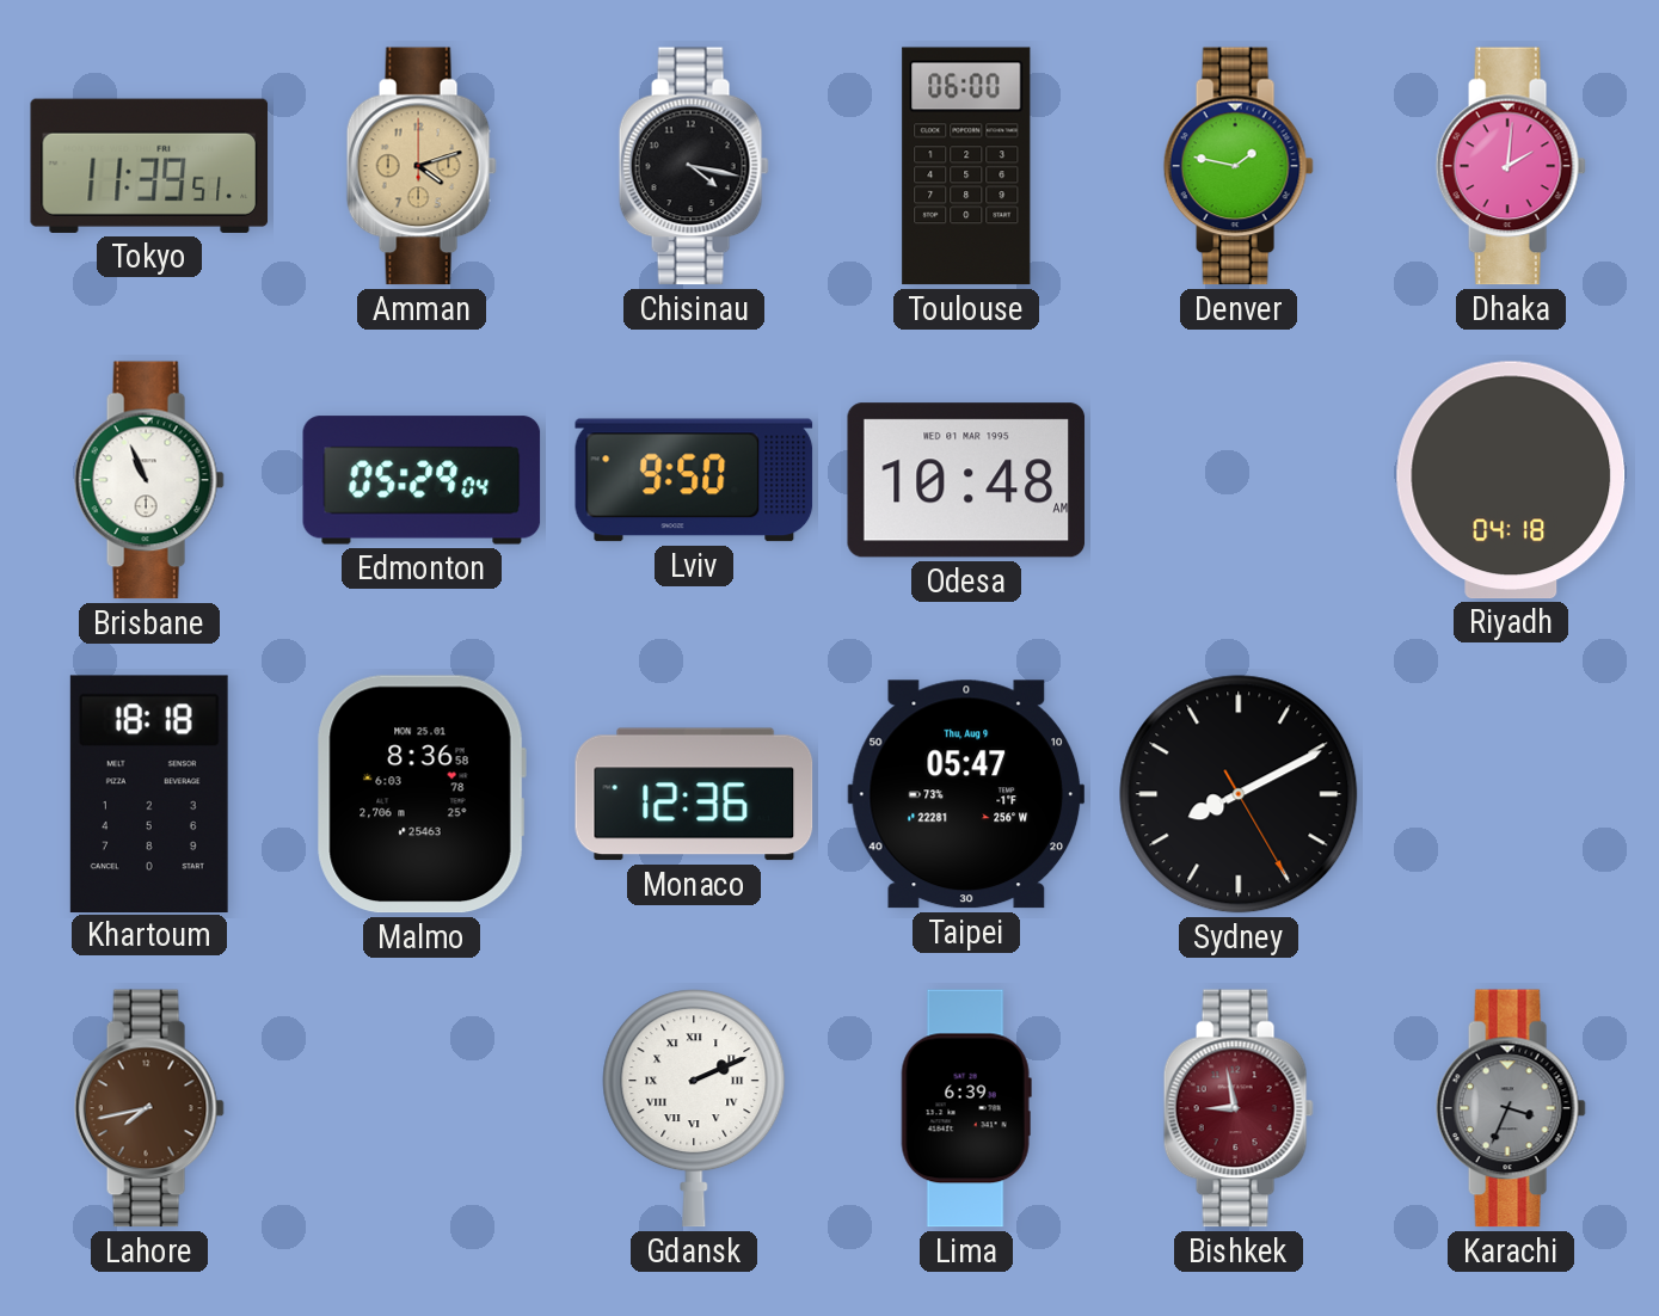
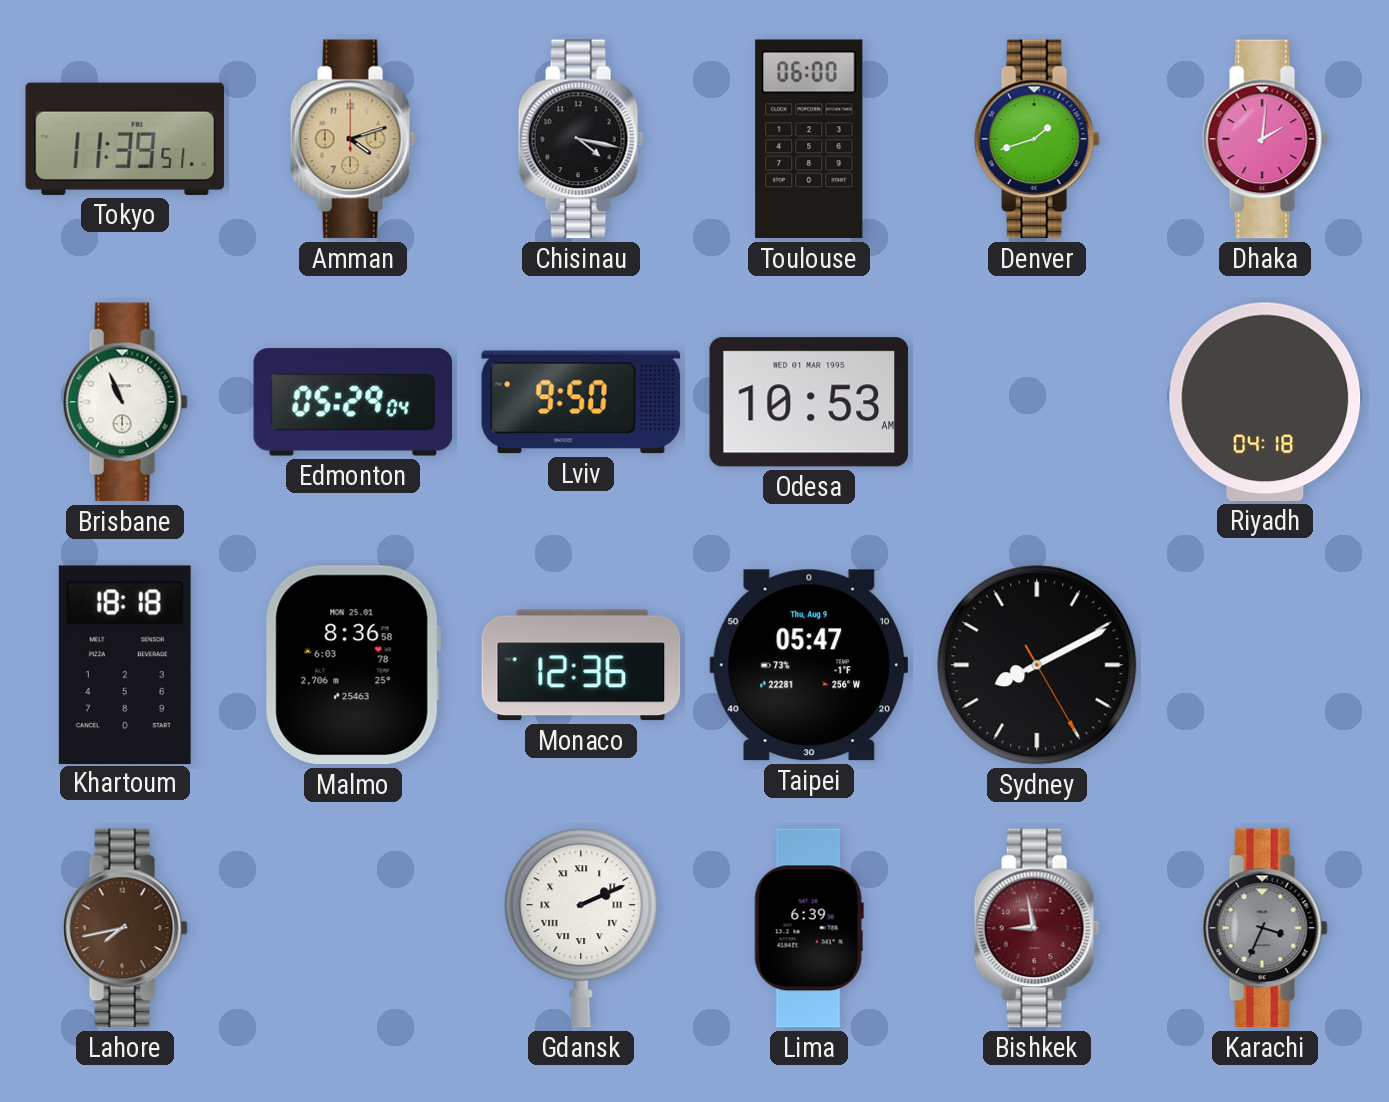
Denver: 1:47 -> 1:42 (1037, 139)
Odesa: 10:48 -> 10:53 (809, 402)
